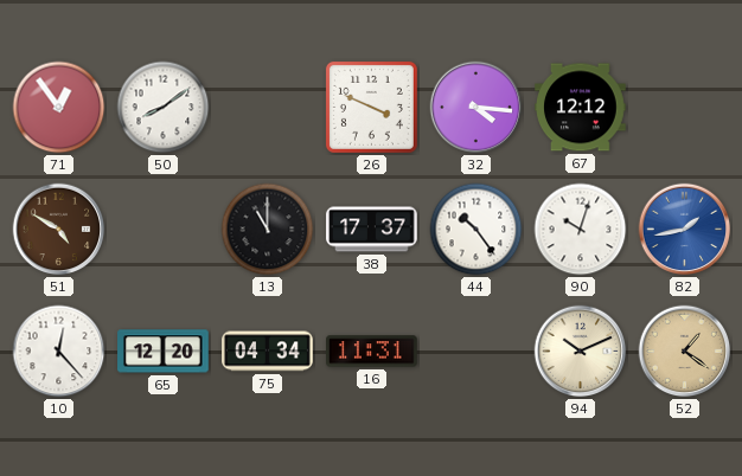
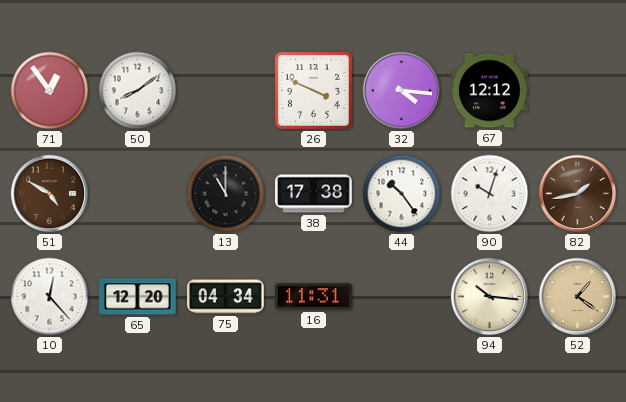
38: 17:37 -> 17:38 (314, 194)
82 dial: blue -> brown (578, 194)
94: 10:11 -> 10:16 (490, 297)
